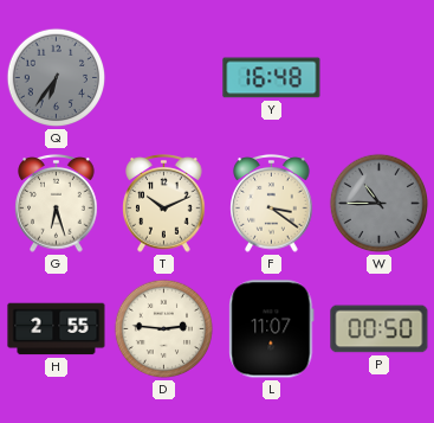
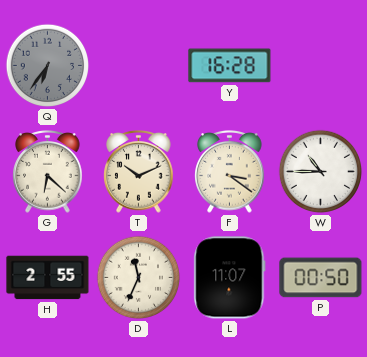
Y: 16:48 -> 16:28 (230, 66)
G: 6:27 -> 6:22 (48, 172)
W dial: grey -> white (321, 172)
D: 2:46 -> 11:34 (139, 278)
